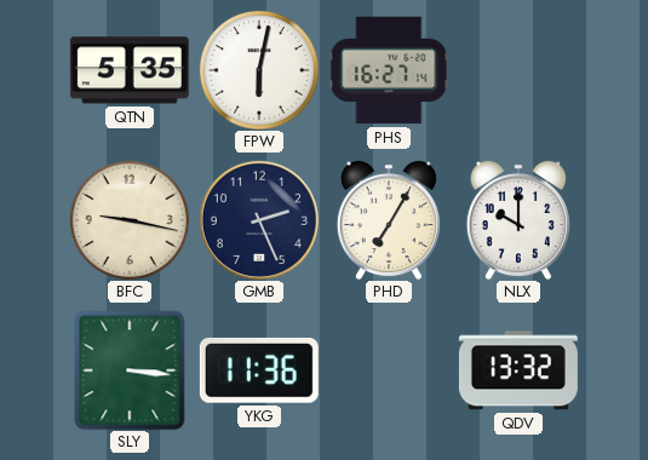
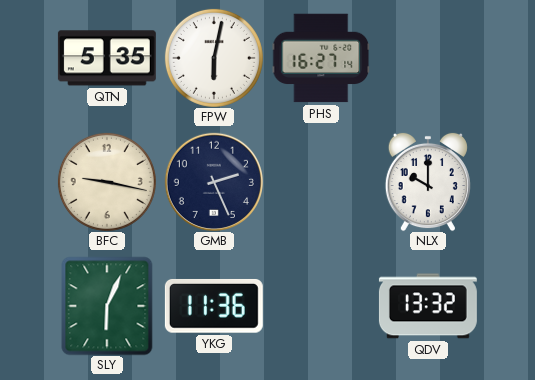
PHD: 7:05 -> none (389, 220)
SLY: 3:16 -> 6:04 (107, 306)
